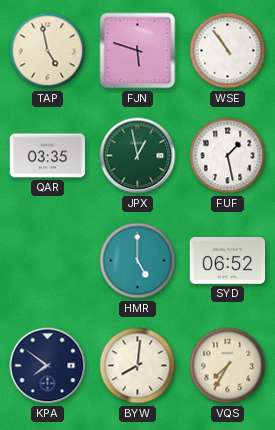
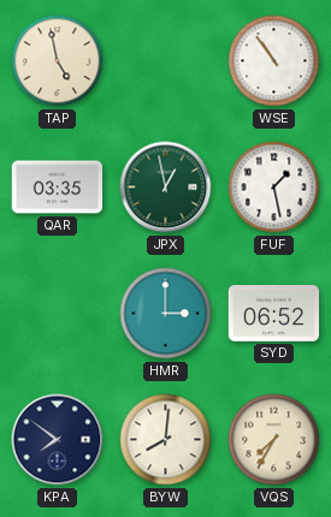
FJN: 5:48 -> none (138, 51)
HMR: 5:00 -> 3:00 (166, 314)
